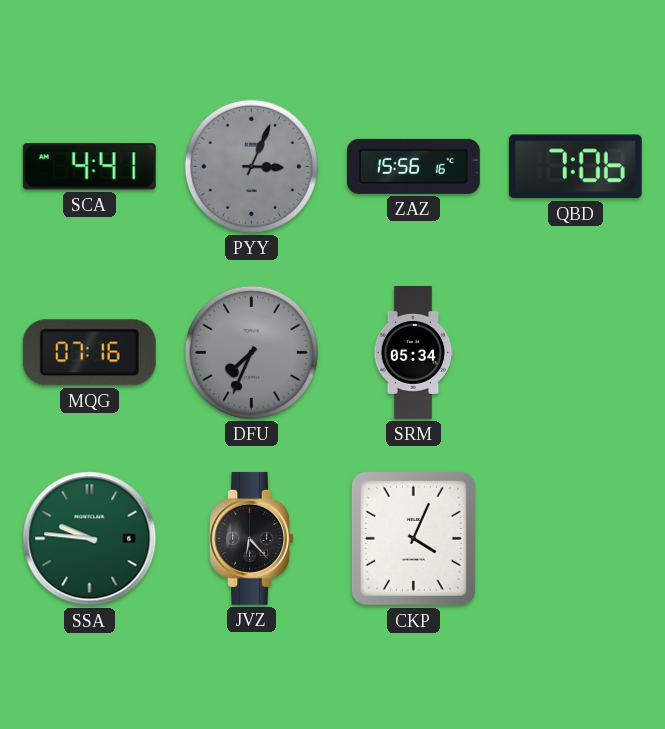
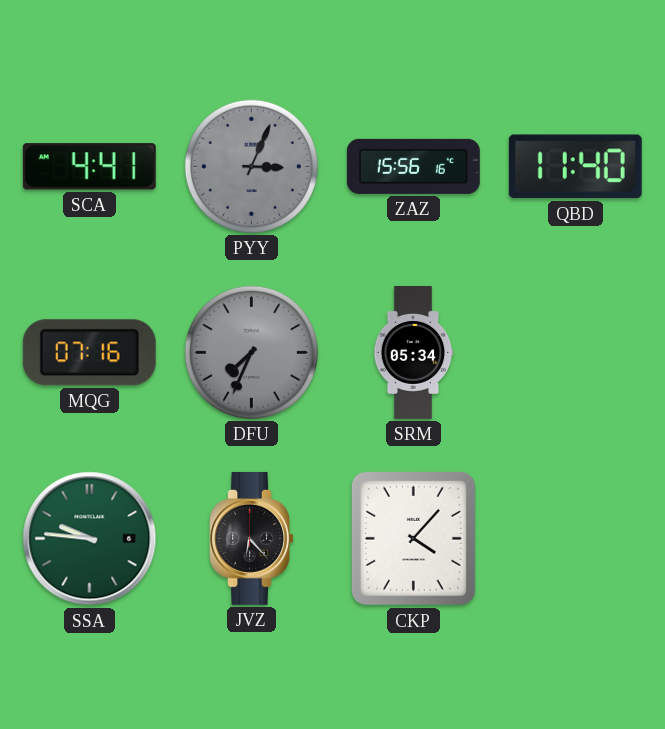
QBD: 7:06 -> 11:40 (575, 167)
CKP: 4:04 -> 4:07 (413, 538)
